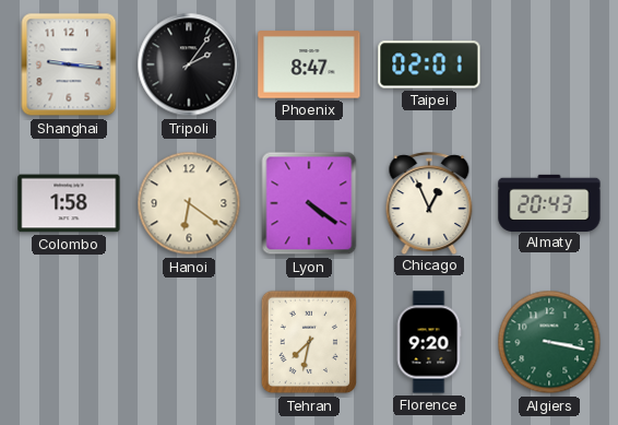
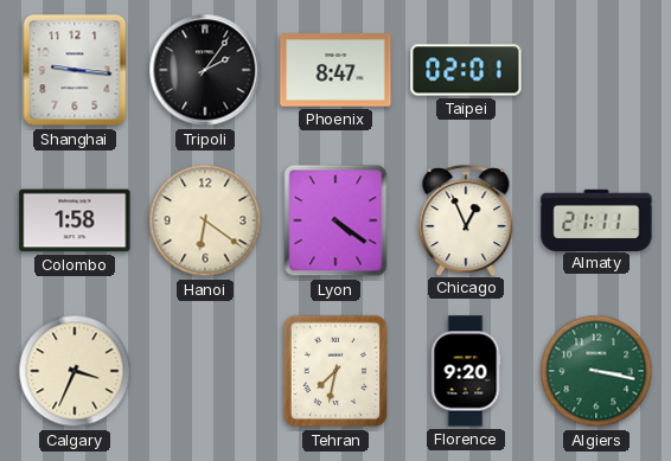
Almaty: 20:43 -> 21:11 (596, 219)
Calgary: none -> 3:34 (75, 371)
